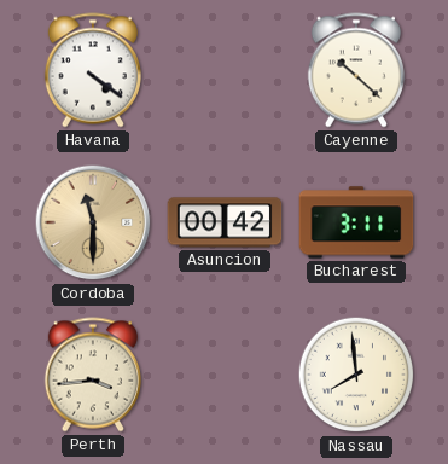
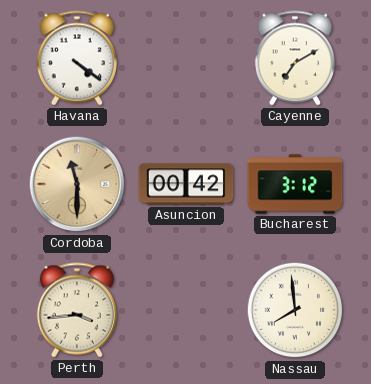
Cayenne: 10:22 -> 7:10 (295, 58)
Bucharest: 3:11 -> 3:12 (295, 184)
